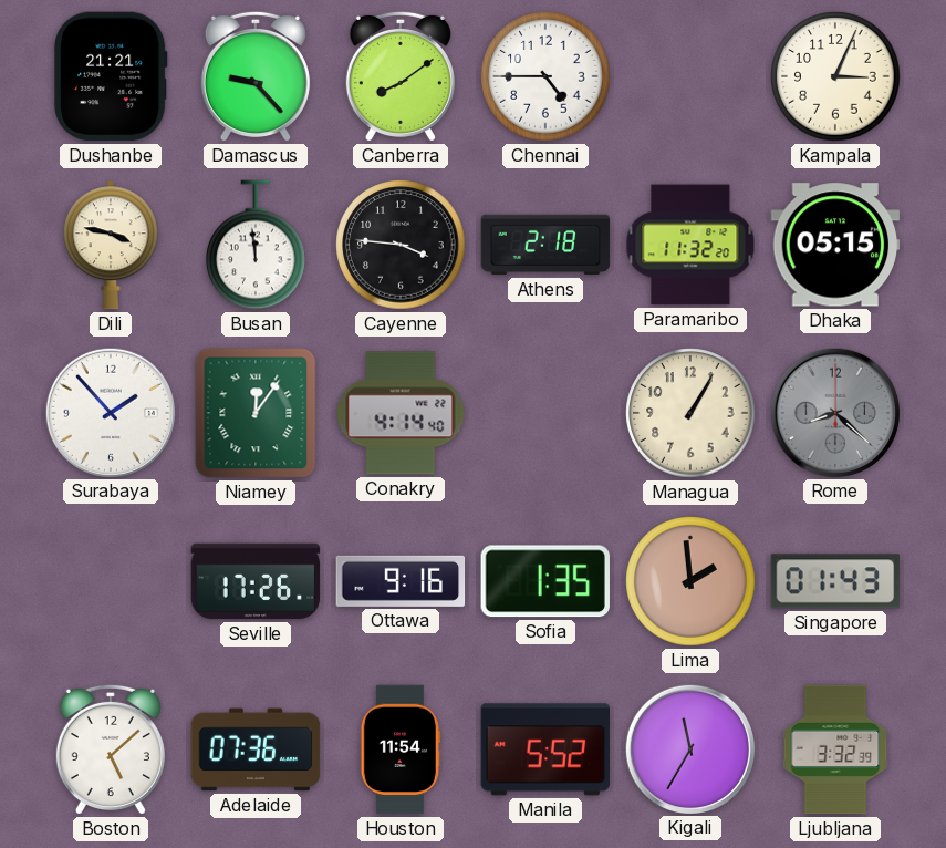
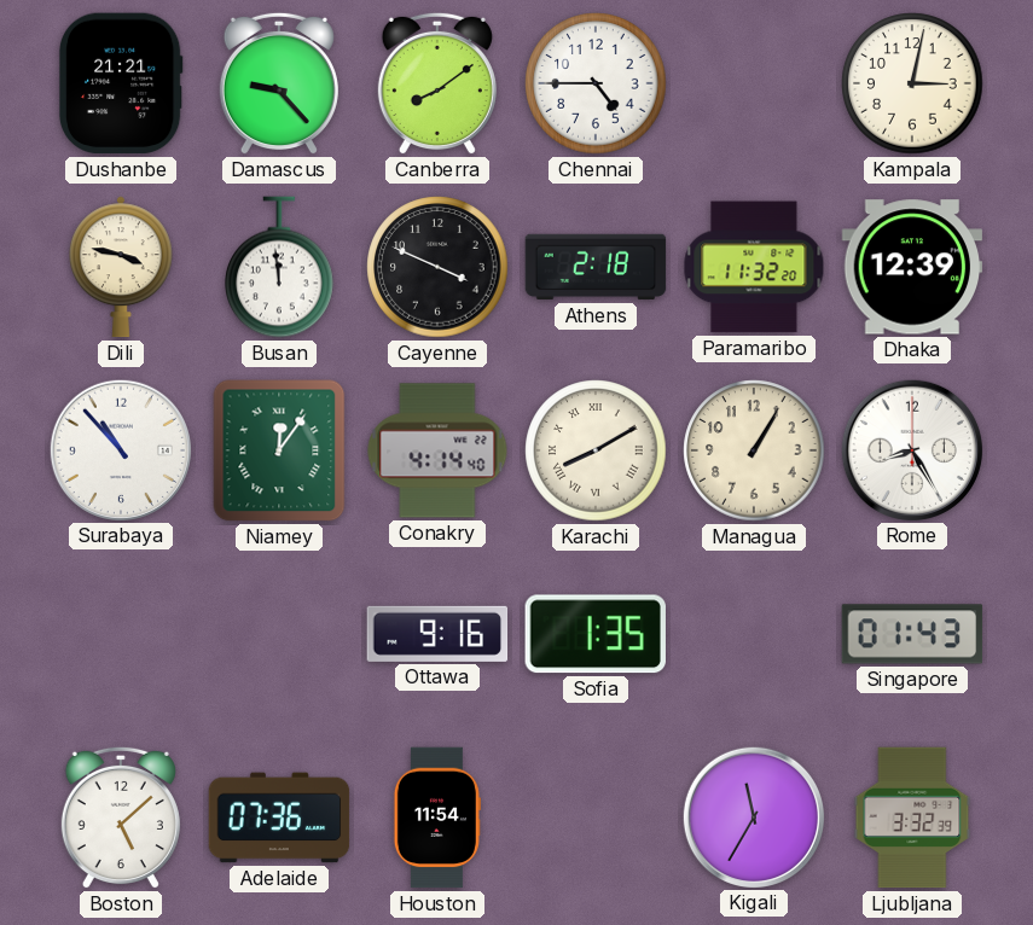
Kampala: 3:04 -> 3:02 (912, 83)
Cayenne: 3:46 -> 3:49 (437, 267)
Dhaka: 05:15 -> 12:39 (912, 267)
Surabaya: 1:53 -> 10:53 (120, 449)
Karachi: none -> 8:10 (596, 450)
Rome: 8:22 -> 8:25 (911, 449)
Rome dial: grey -> white (911, 449)
Seville: 17:26 -> none (256, 581)
Lima: 1:59 -> none (690, 581)
Manila: 5:52 -> none (545, 749)
